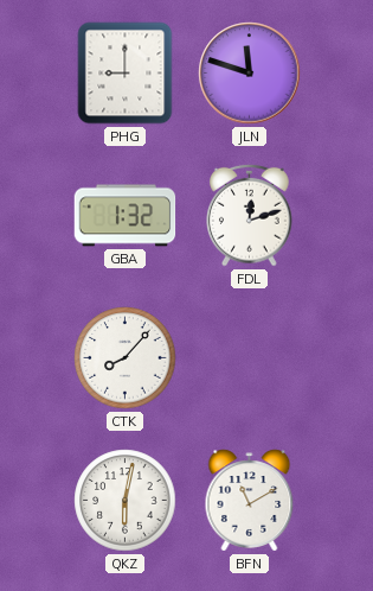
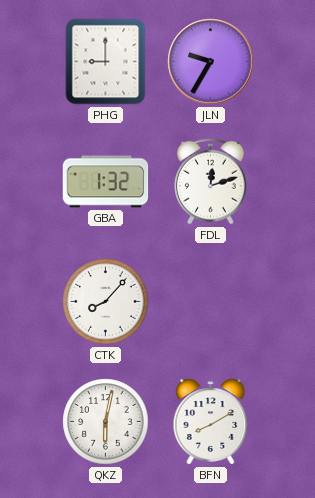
JLN: 11:48 -> 9:35 (211, 62)
BFN: 11:10 -> 8:10 (211, 422)
